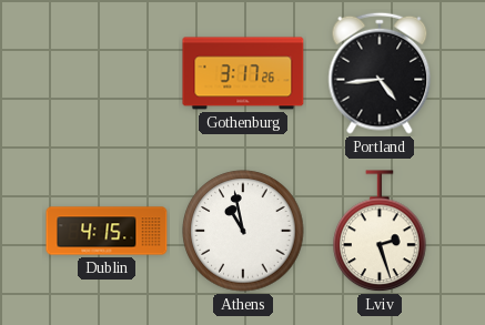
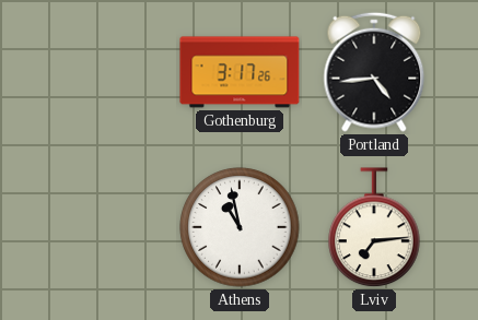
Dublin: 4:15 -> none (107, 231)
Lviv: 2:27 -> 7:14 (374, 228)
